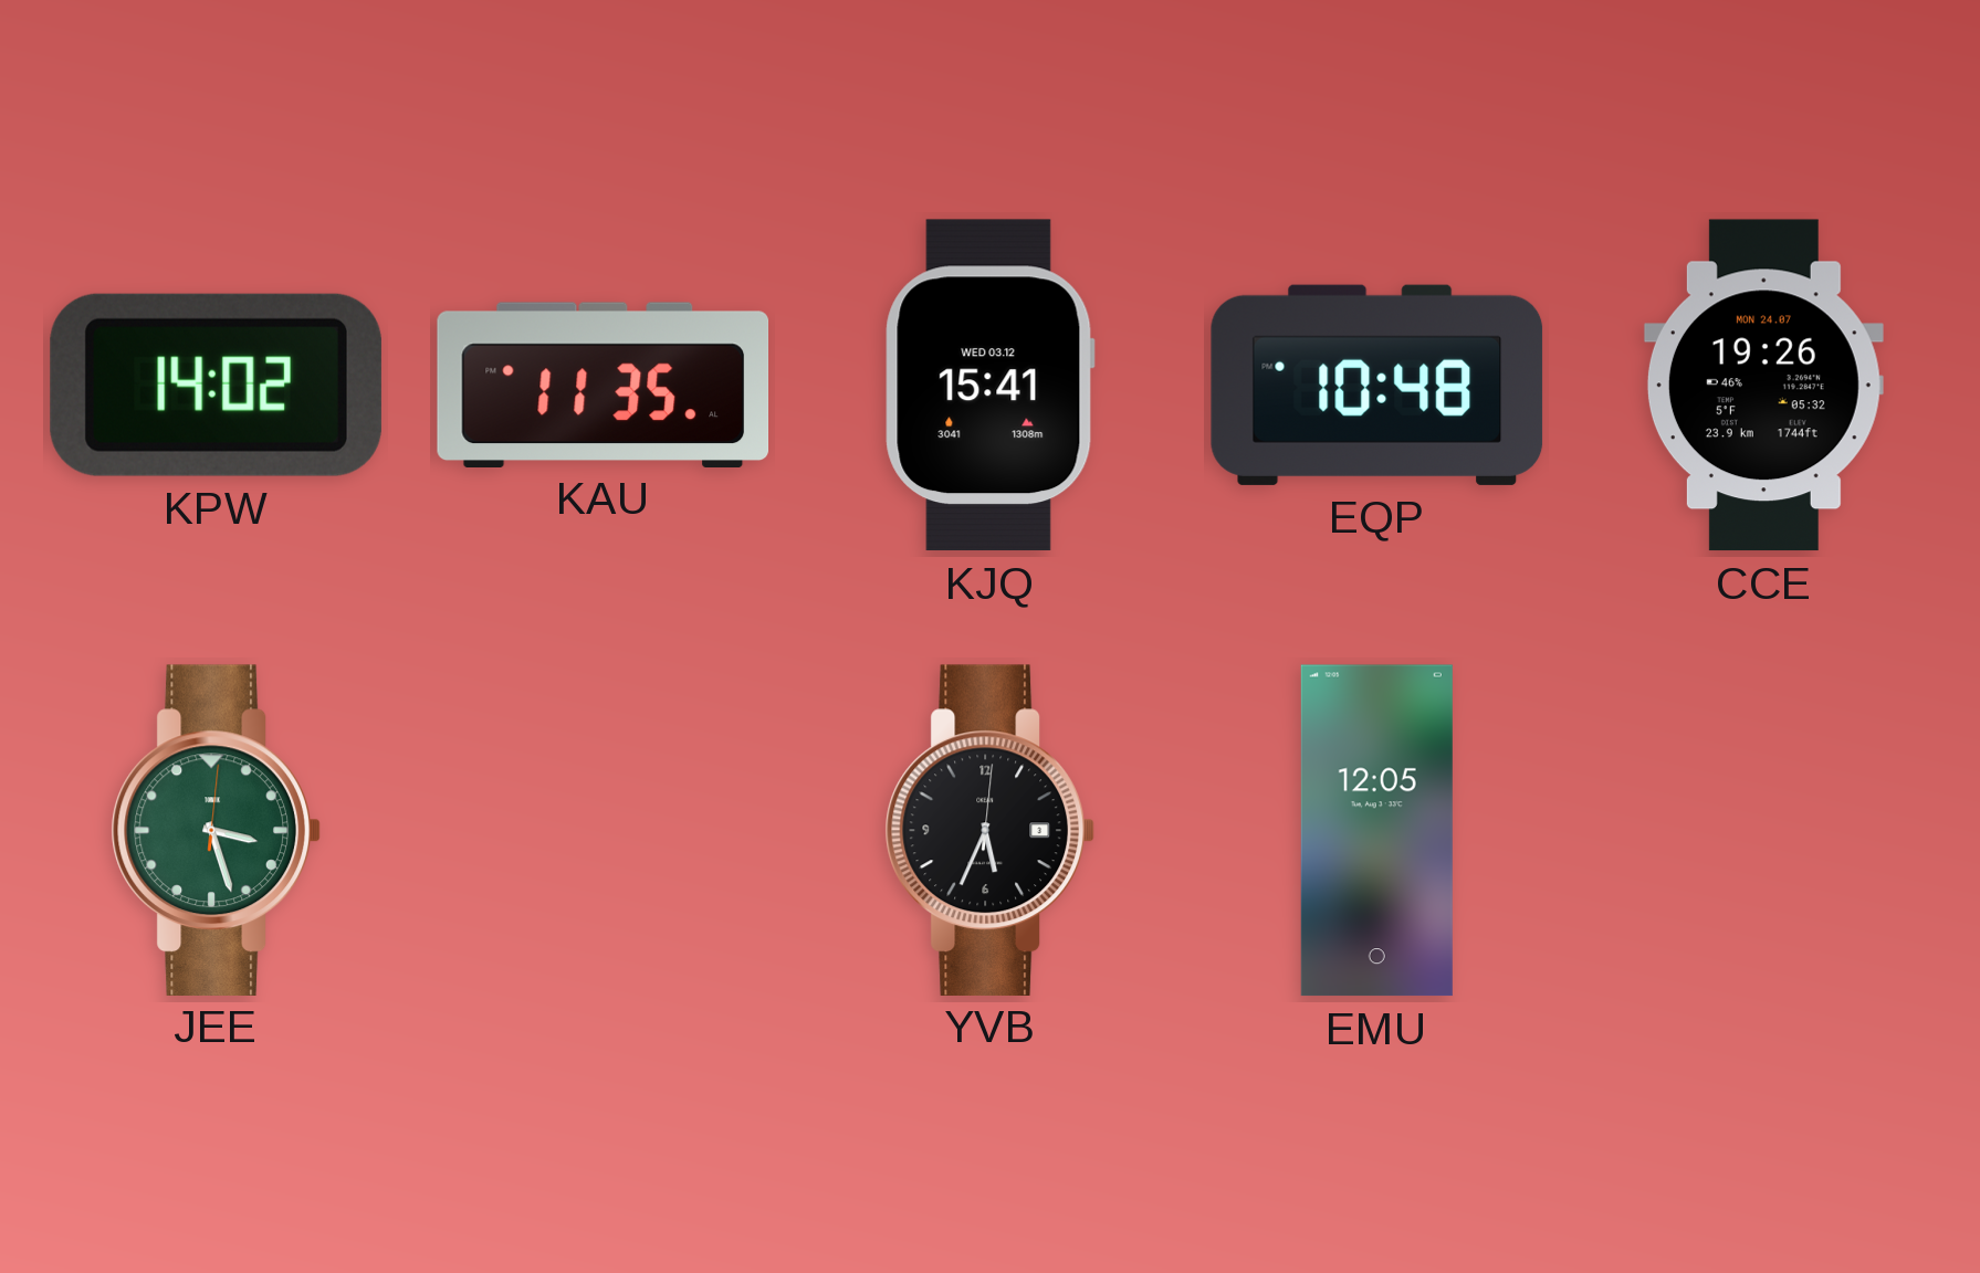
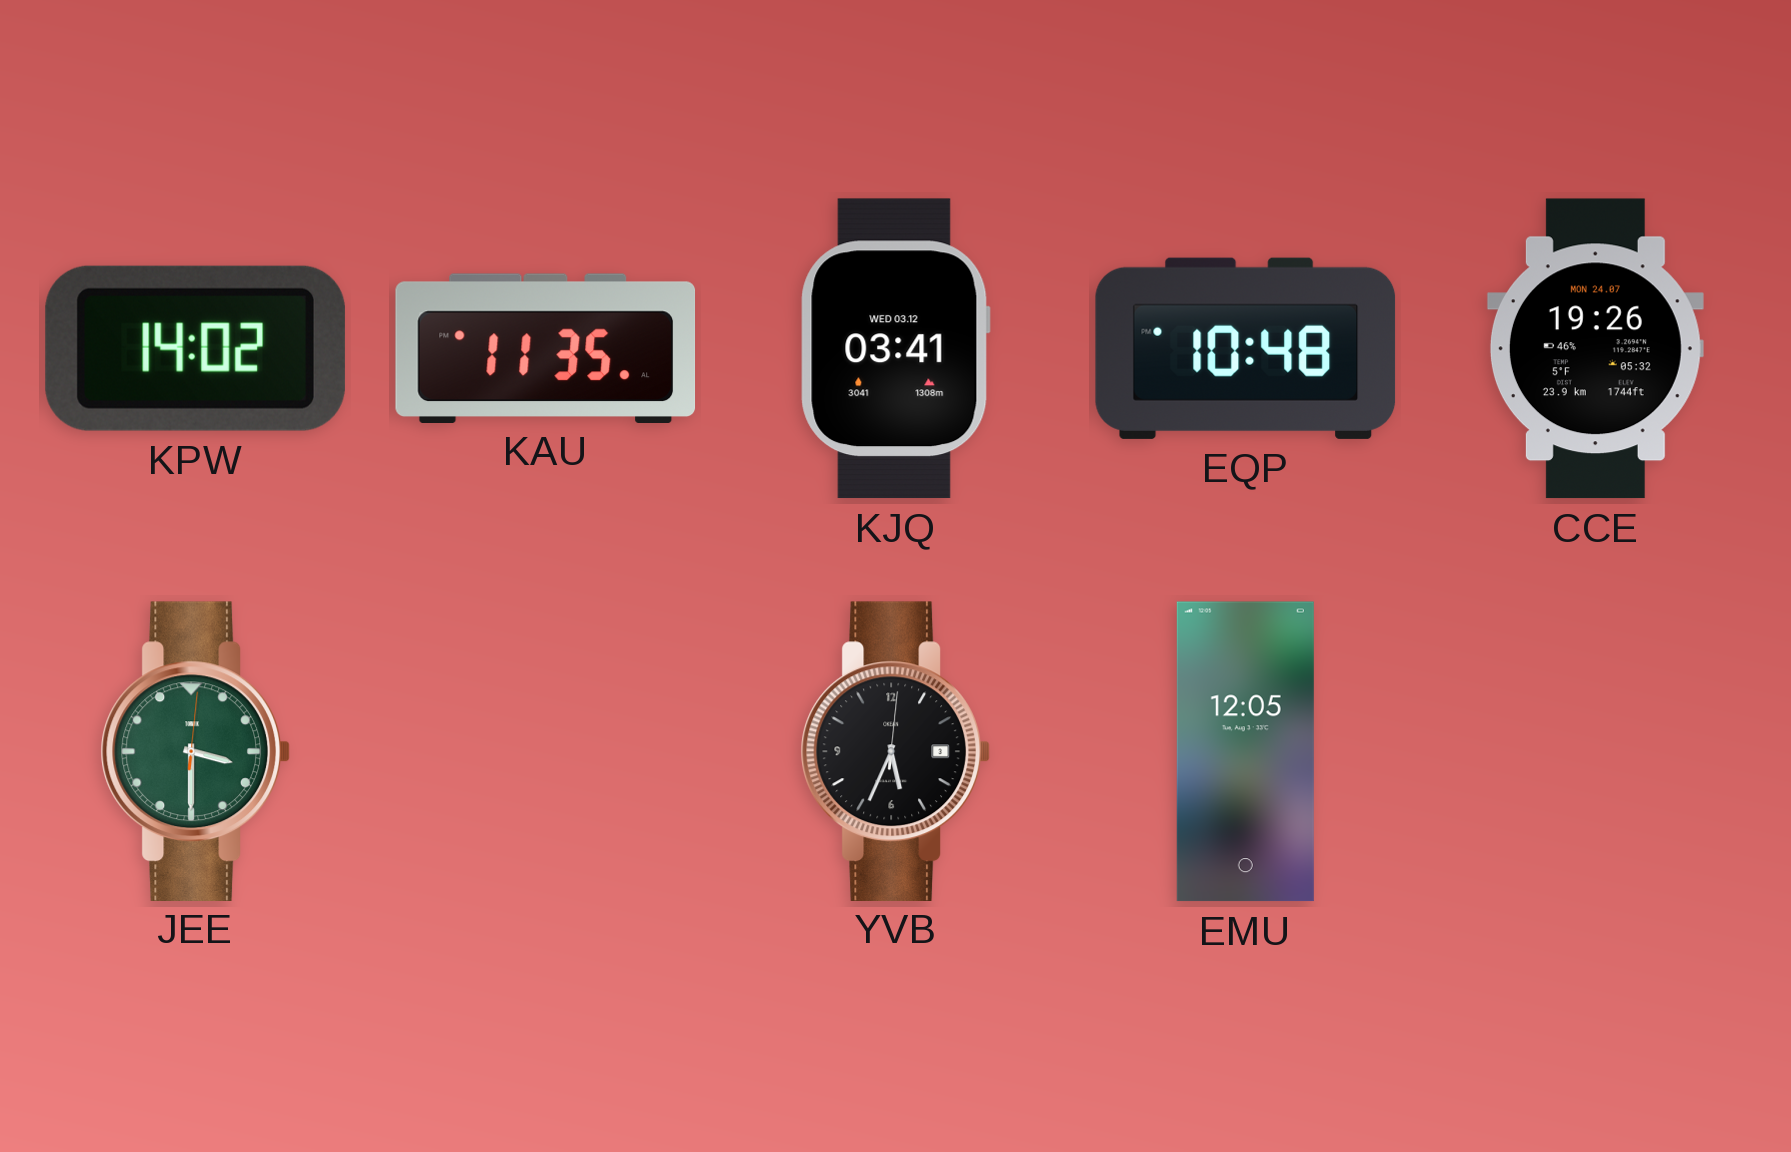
KJQ: 15:41 -> 03:41 (895, 349)
JEE: 3:27 -> 3:30 (195, 751)
